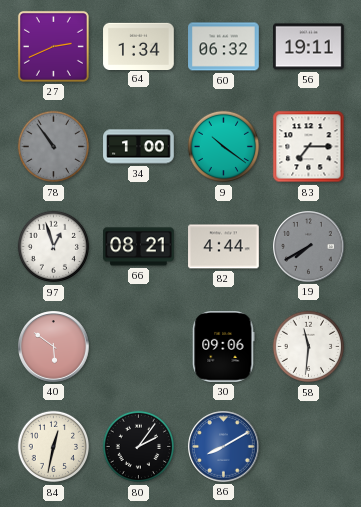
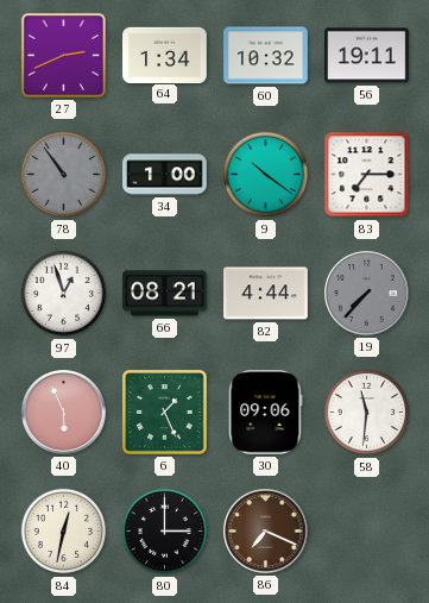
60: 06:32 -> 10:32 (266, 56)
19: 7:40 -> 7:37 (367, 294)
40: 5:51 -> 5:56 (64, 413)
6: none -> 1:26 (164, 412)
80: 2:06 -> 3:00 (165, 532)
86: 8:10 -> 7:19 (266, 532)
86 dial: blue -> brown (266, 532)
